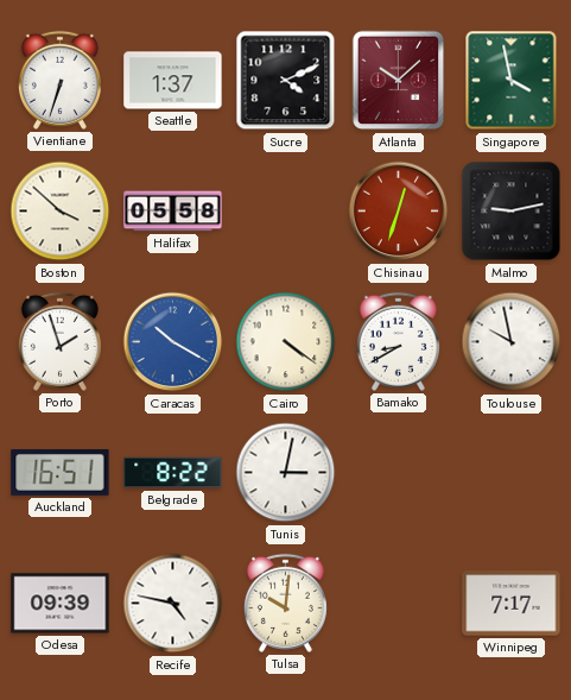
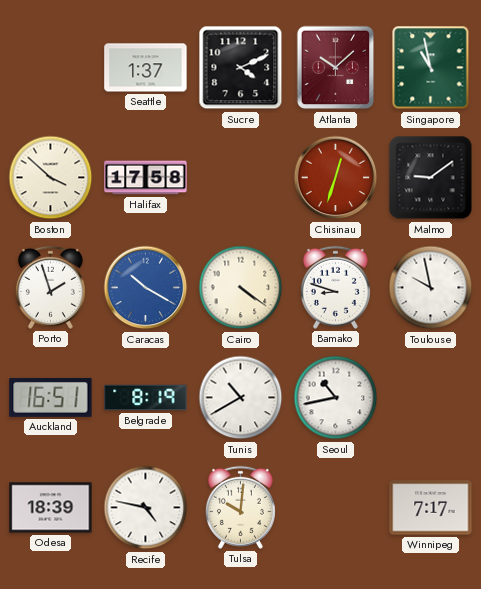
Vientiane: 6:33 -> none (59, 80)
Singapore: 3:58 -> 10:58 (431, 68)
Halifax: 05:58 -> 17:58 (146, 178)
Malmo: 9:13 -> 9:09 (431, 178)
Bamako: 8:40 -> 8:48 (335, 287)
Belgrade: 8:22 -> 8:19 (146, 398)
Tunis: 3:02 -> 10:40 (241, 398)
Seoul: none -> 10:43 (336, 398)
Odesa: 09:39 -> 18:39 (51, 508)
